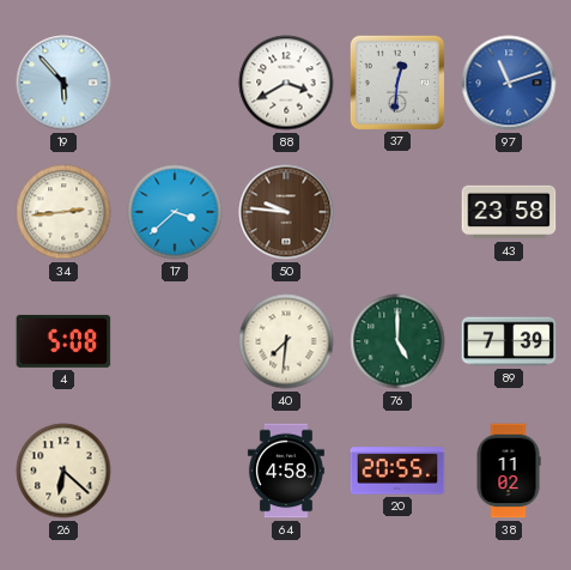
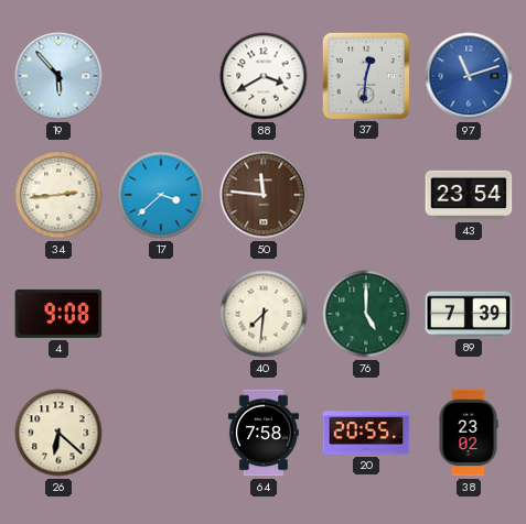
50: 9:46 -> 11:46 (264, 195)
43: 23:58 -> 23:54 (469, 195)
4: 5:08 -> 9:08 (58, 314)
64: 4:58 -> 7:58 (264, 433)
38: 11:02 -> 23:02 (469, 433)
